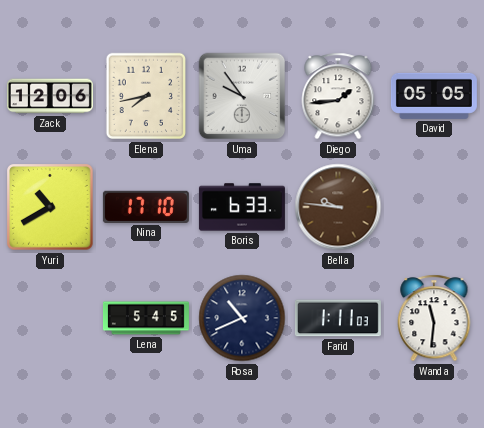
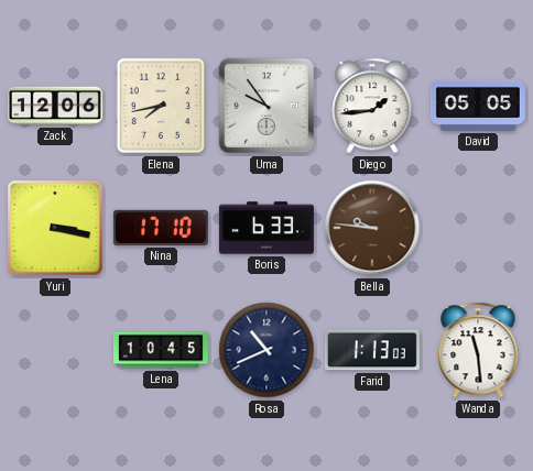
Yuri: 10:40 -> 3:17 (56, 229)
Lena: 5:45 -> 10:45 (161, 350)
Farid: 1:11 -> 1:13 (372, 350)
Wanda: 11:31 -> 11:29 (478, 350)
